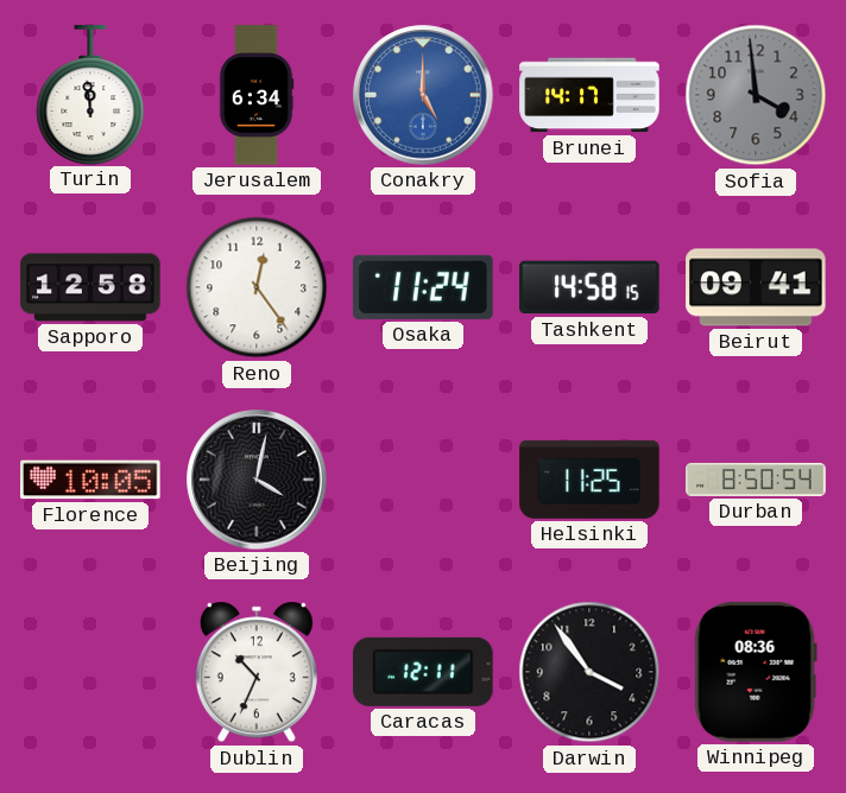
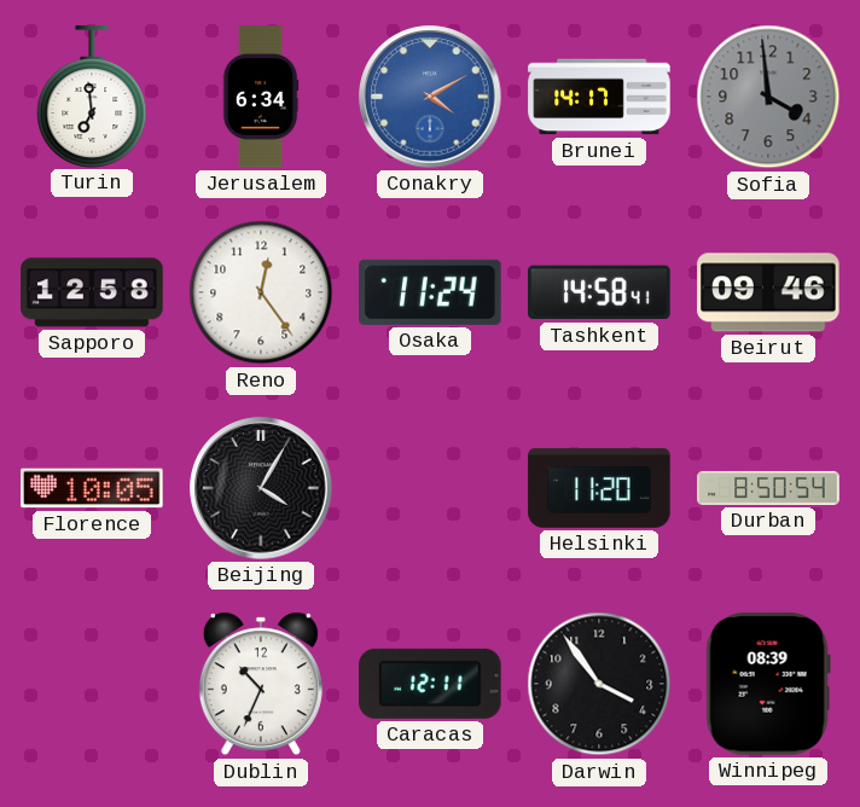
Turin: 11:59 -> 6:59 (92, 97)
Conakry: 5:00 -> 4:10 (430, 97)
Tashkent: 14:58:15 -> 14:58:41 (599, 292)
Beirut: 09:41 -> 09:46 (768, 292)
Beijing: 4:02 -> 4:05 (261, 488)
Helsinki: 11:25 -> 11:20 (599, 488)
Winnipeg: 08:36 -> 08:39 (768, 684)
